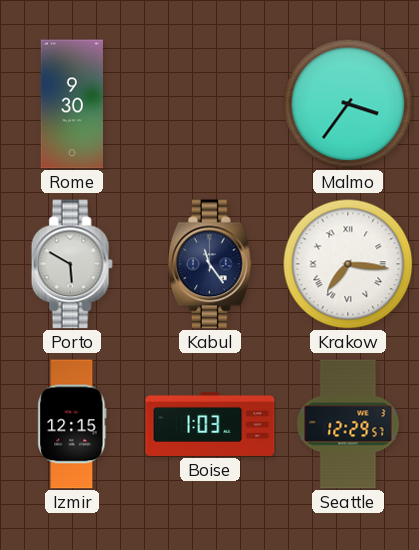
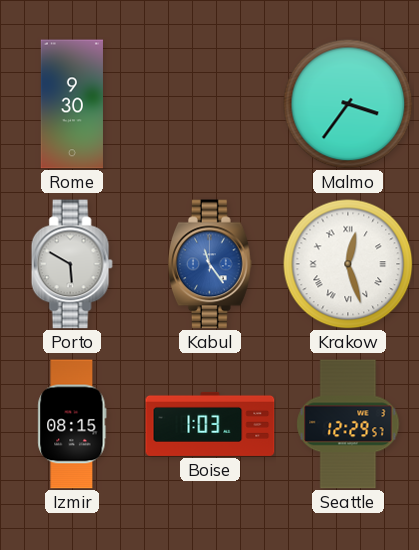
Kabul dial: navy -> blue (211, 264)
Krakow: 7:16 -> 12:27 (348, 264)
Izmir: 12:15 -> 08:15 (72, 424)
